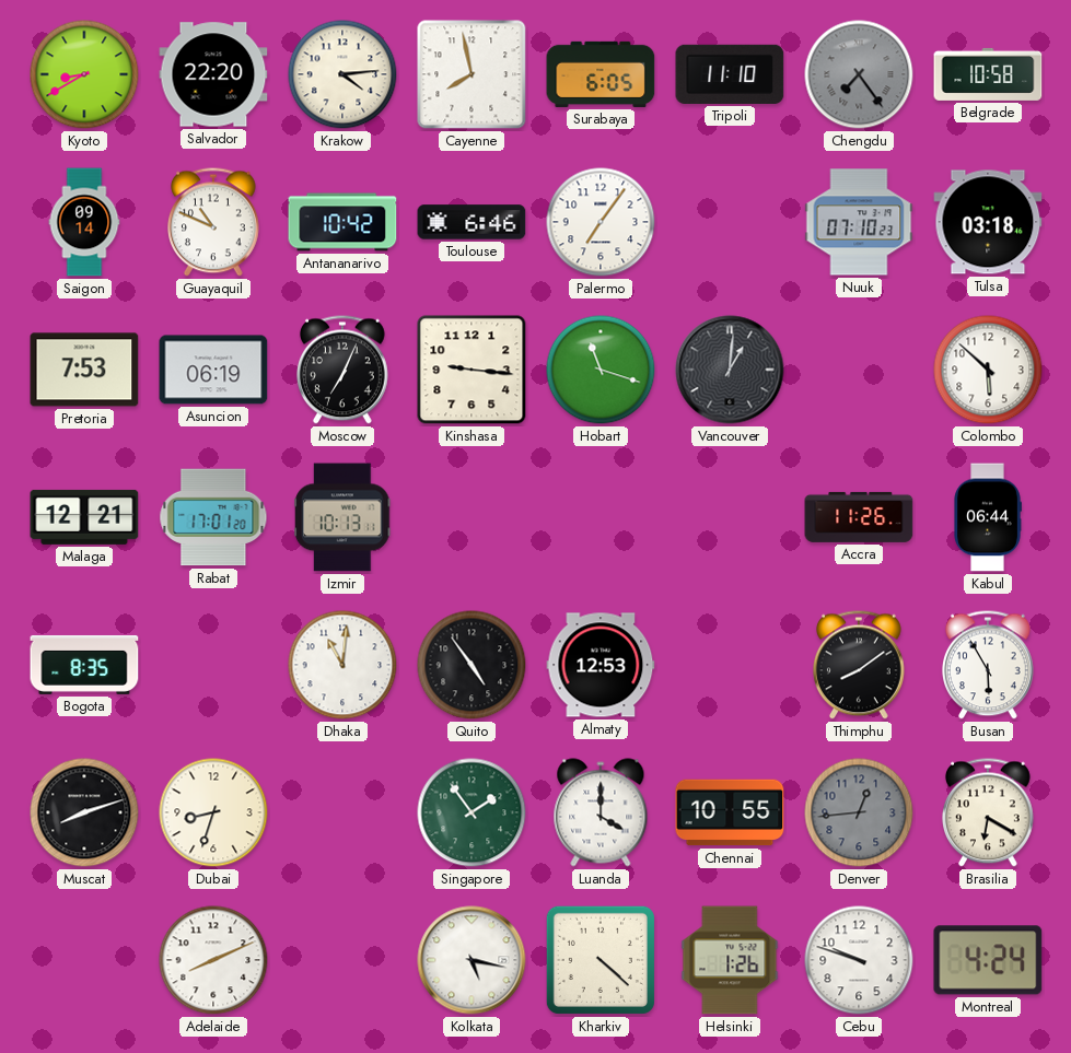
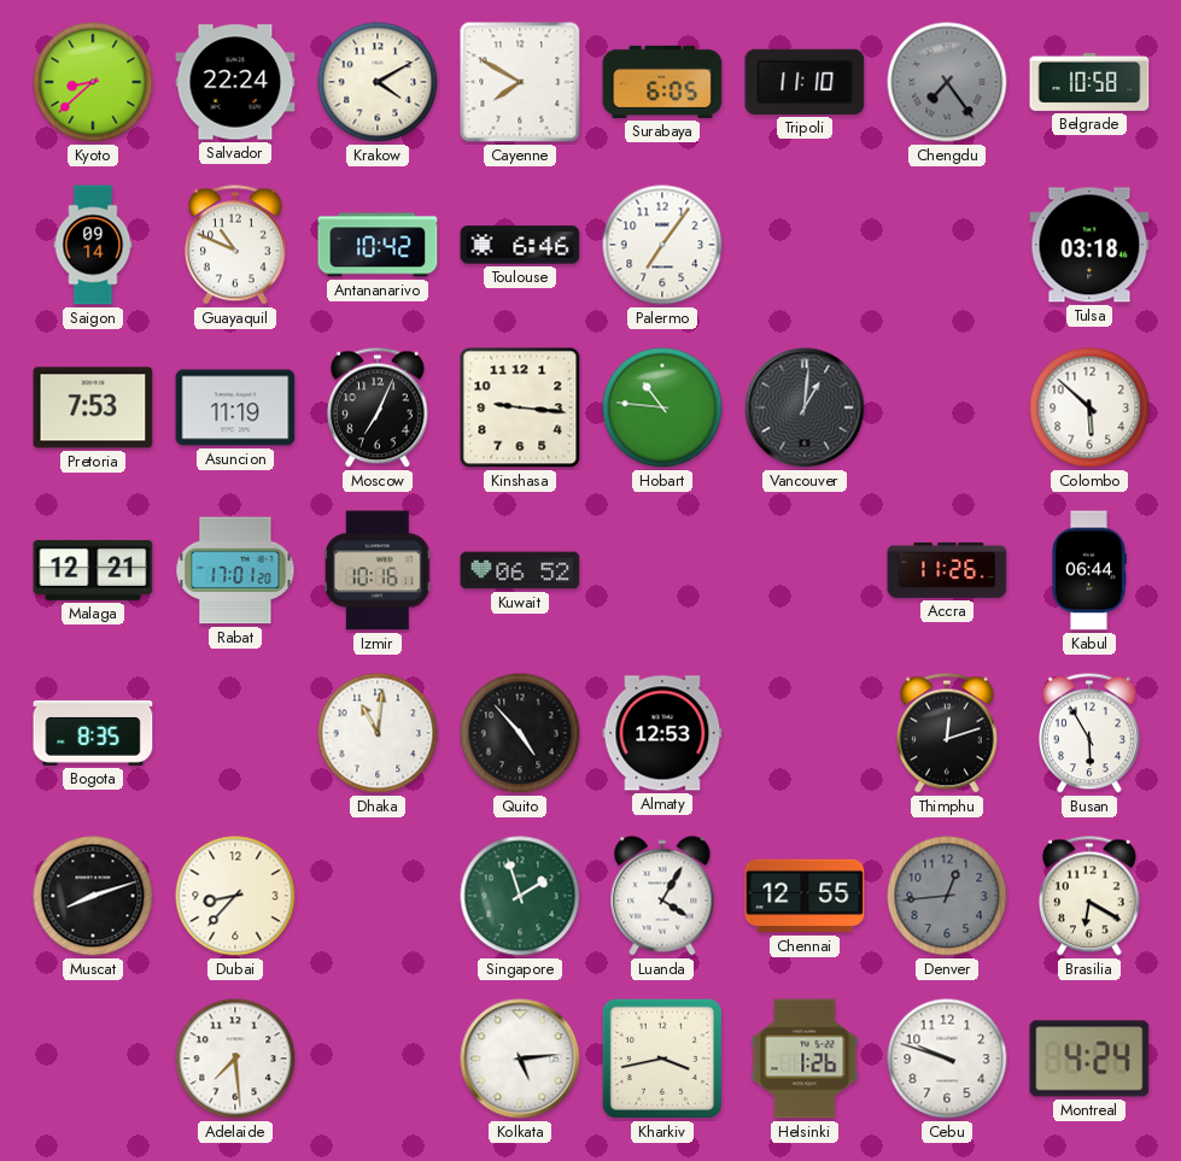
Kyoto: 8:40 -> 8:38 (93, 82)
Salvador: 22:20 -> 22:24 (235, 82)
Krakow: 4:14 -> 4:10 (378, 82)
Cayenne: 7:58 -> 7:50 (520, 82)
Nuuk: 07:10 -> none (859, 222)
Asuncion: 06:19 -> 11:19 (235, 407)
Hobart: 11:18 -> 10:46 (662, 407)
Izmir: 10:13 -> 10:16 (379, 570)
Kuwait: none -> 06:52 (520, 570)
Quito: 4:54 -> 4:53 (520, 733)
Thimphu: 8:09 -> 12:12 (948, 733)
Dubai: 8:33 -> 8:37 (235, 896)
Singapore: 1:54 -> 1:57 (520, 896)
Luanda: 4:00 -> 4:05 (662, 896)
Chennai: 10:55 -> 12:55 (805, 896)
Adelaide: 8:11 -> 7:29 (235, 1059)
Kolkata: 5:17 -> 5:14 (520, 1059)
Kharkiv: 4:22 -> 3:43 (662, 1059)
